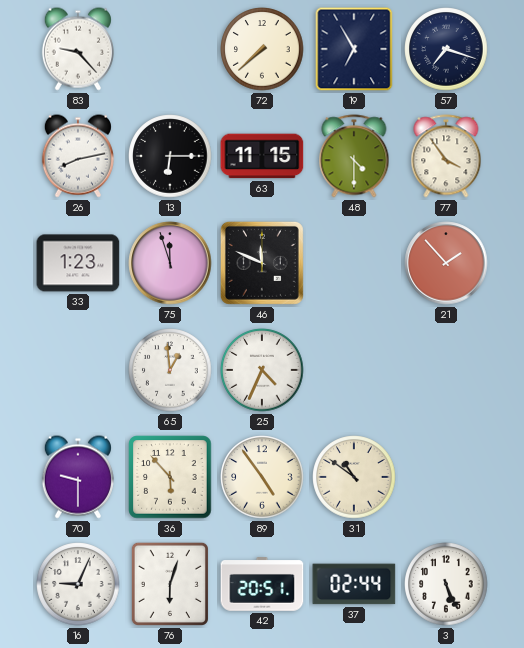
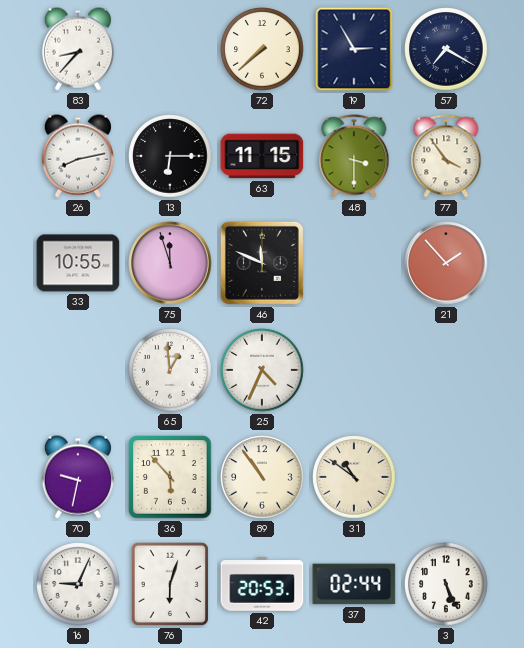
83: 9:23 -> 8:37 (78, 49)
19: 6:55 -> 2:55 (354, 49)
57: 7:18 -> 7:20 (446, 49)
48: 4:30 -> 3:30 (354, 156)
33: 1:23 -> 10:55 (78, 263)
70: 9:30 -> 9:32 (78, 477)
89: 4:54 -> 10:54 (262, 477)
42: 20:51 -> 20:53 (262, 584)
